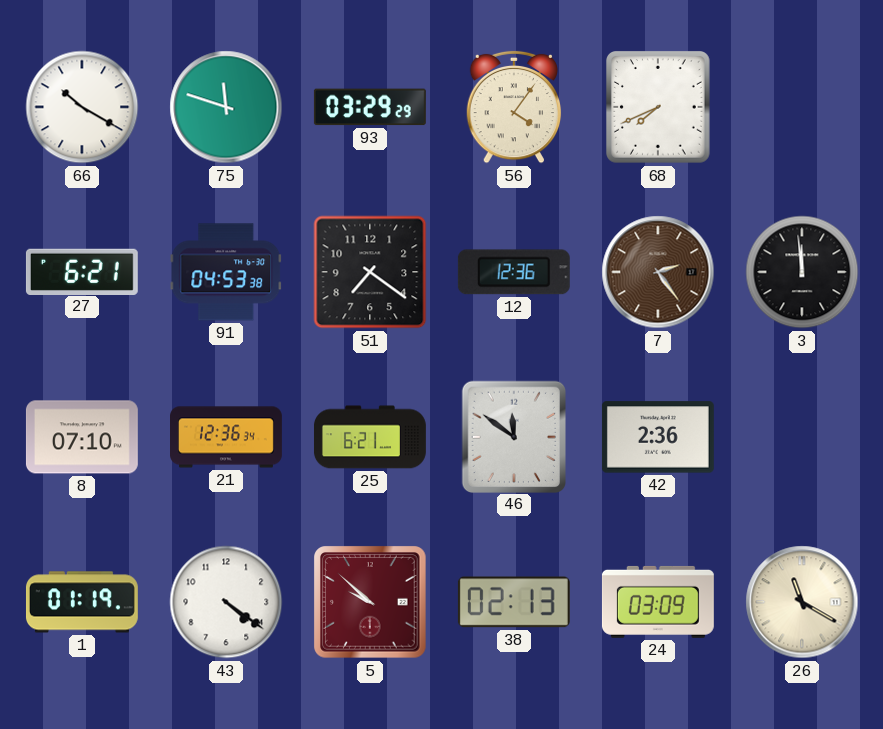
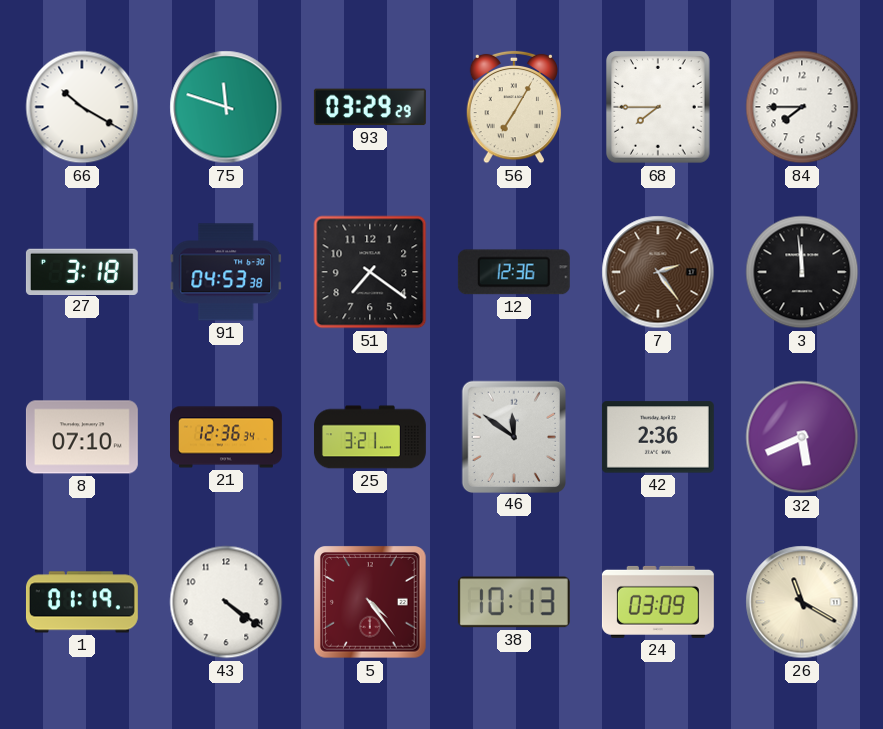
56: 4:06 -> 7:05 (514, 107)
68: 7:41 -> 7:45 (659, 108)
84: none -> 7:45 (802, 107)
27: 6:21 -> 3:18 (82, 271)
25: 6:21 -> 3:21 (370, 437)
32: none -> 5:41 (802, 437)
5: 9:52 -> 4:24 (370, 602)
38: 02:13 -> 10:13 (514, 602)
